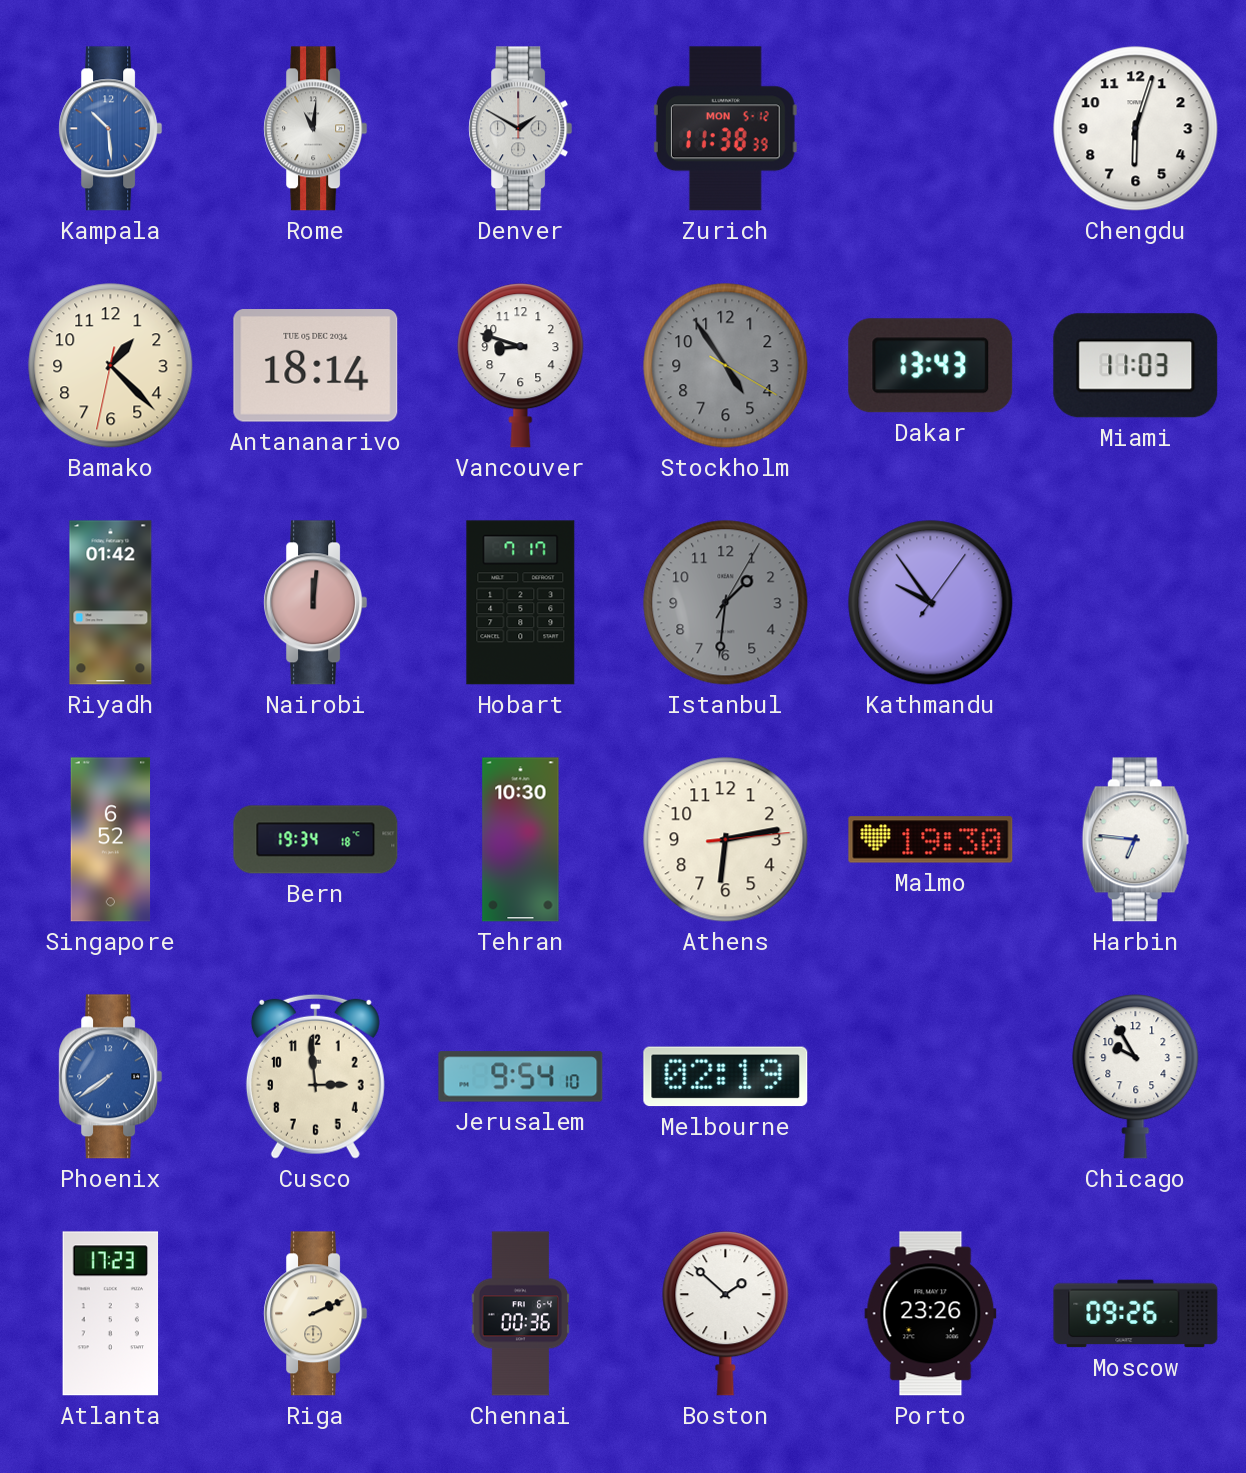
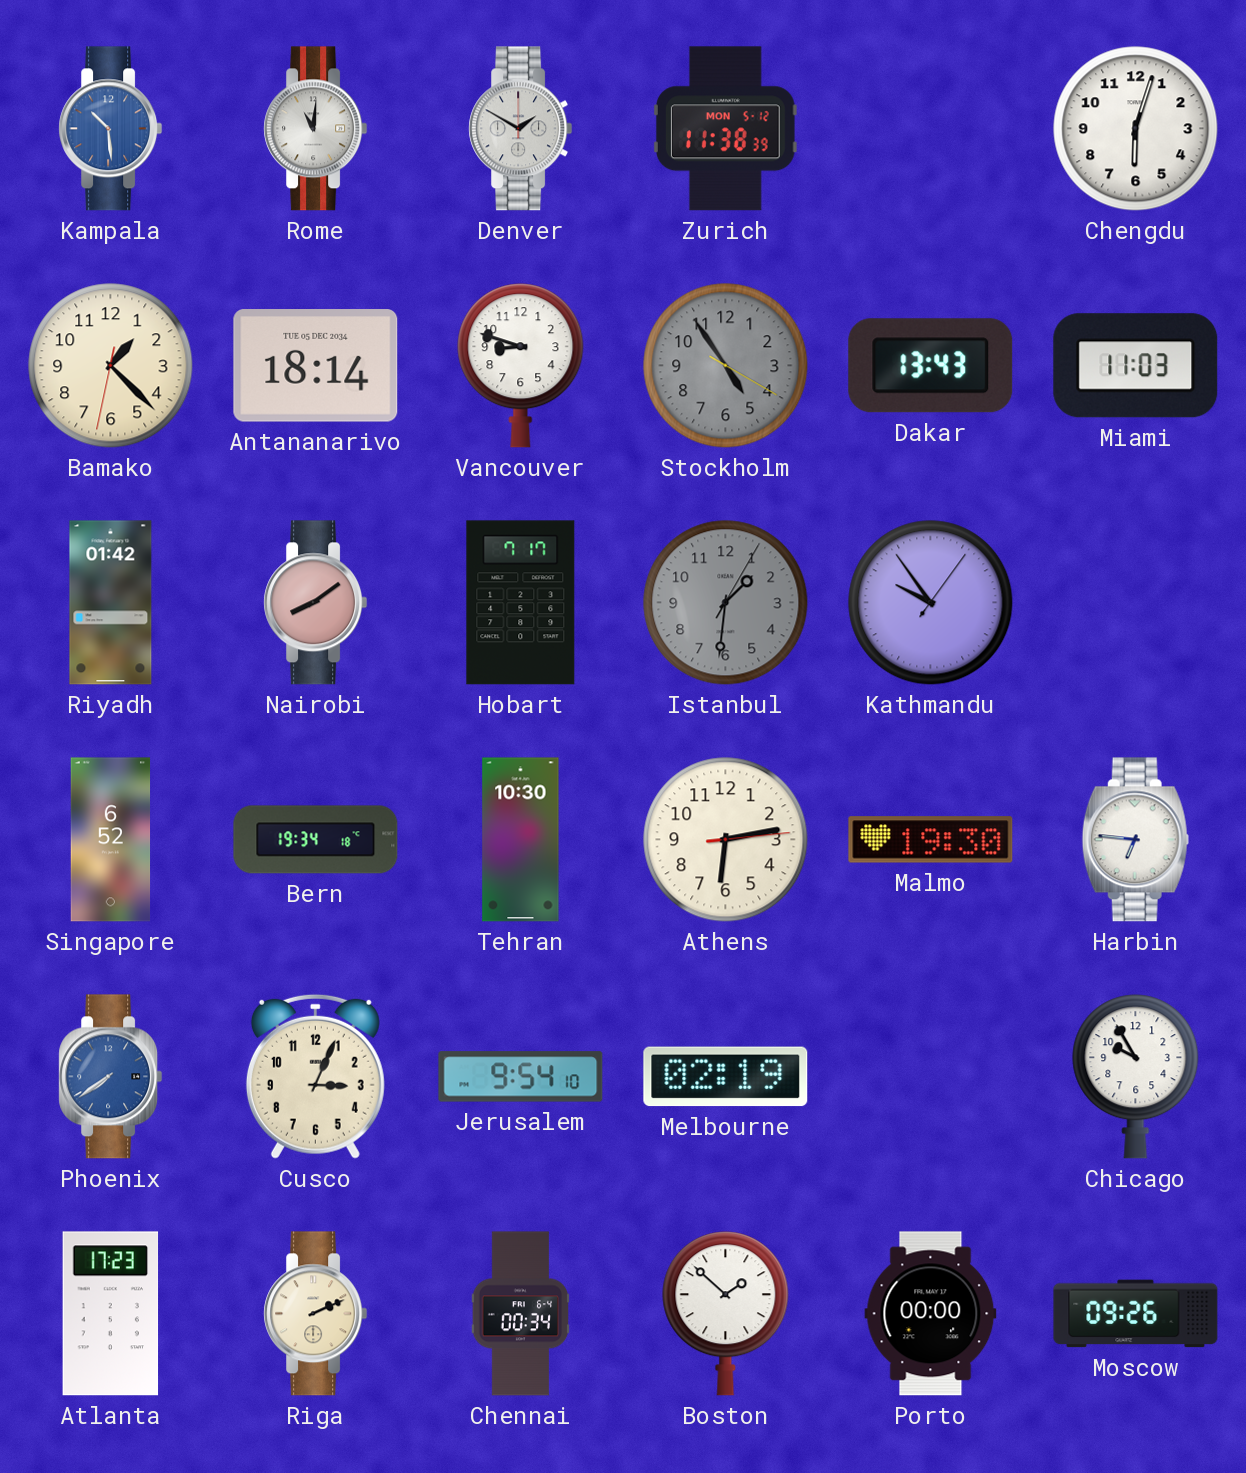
Nairobi: 12:01 -> 8:09 (316, 603)
Cusco: 2:59 -> 3:04 (315, 1076)
Chennai: 00:36 -> 00:34 (521, 1314)
Porto: 23:26 -> 00:00 (931, 1314)
